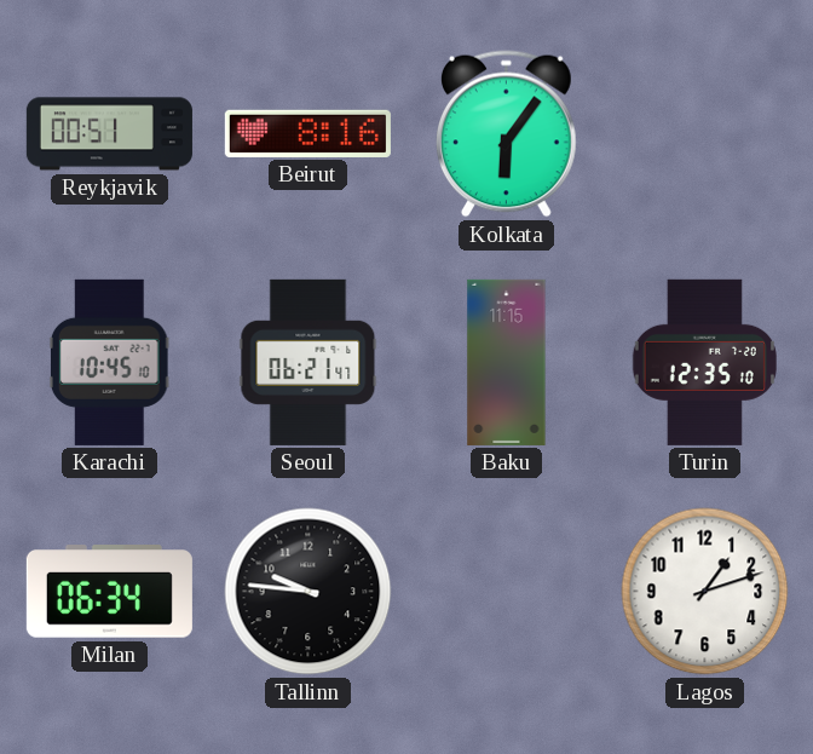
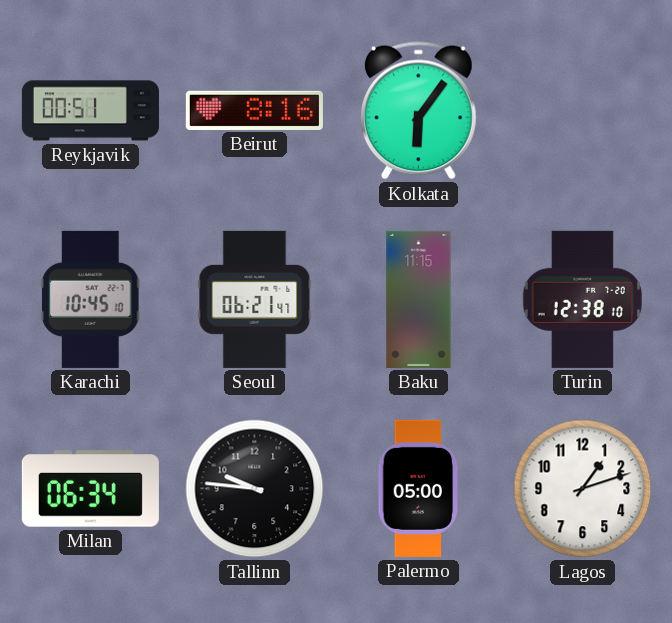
Turin: 12:35 -> 12:38 (582, 299)
Palermo: none -> 05:00 (419, 488)
